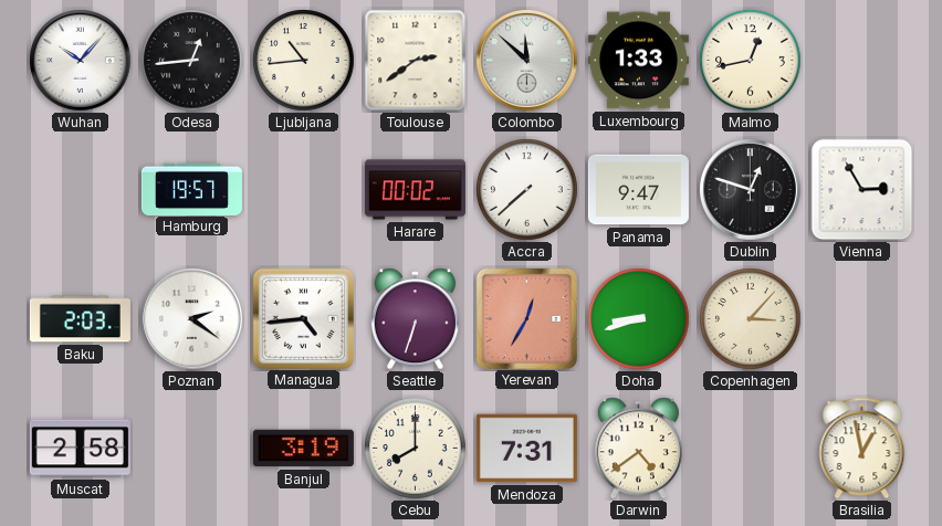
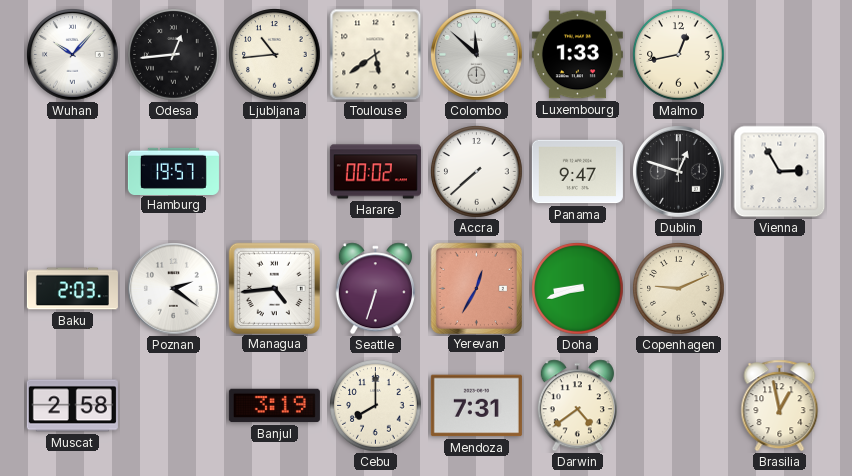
Toulouse: 2:39 -> 5:39 (376, 55)
Copenhagen: 3:07 -> 9:11 (679, 289)
